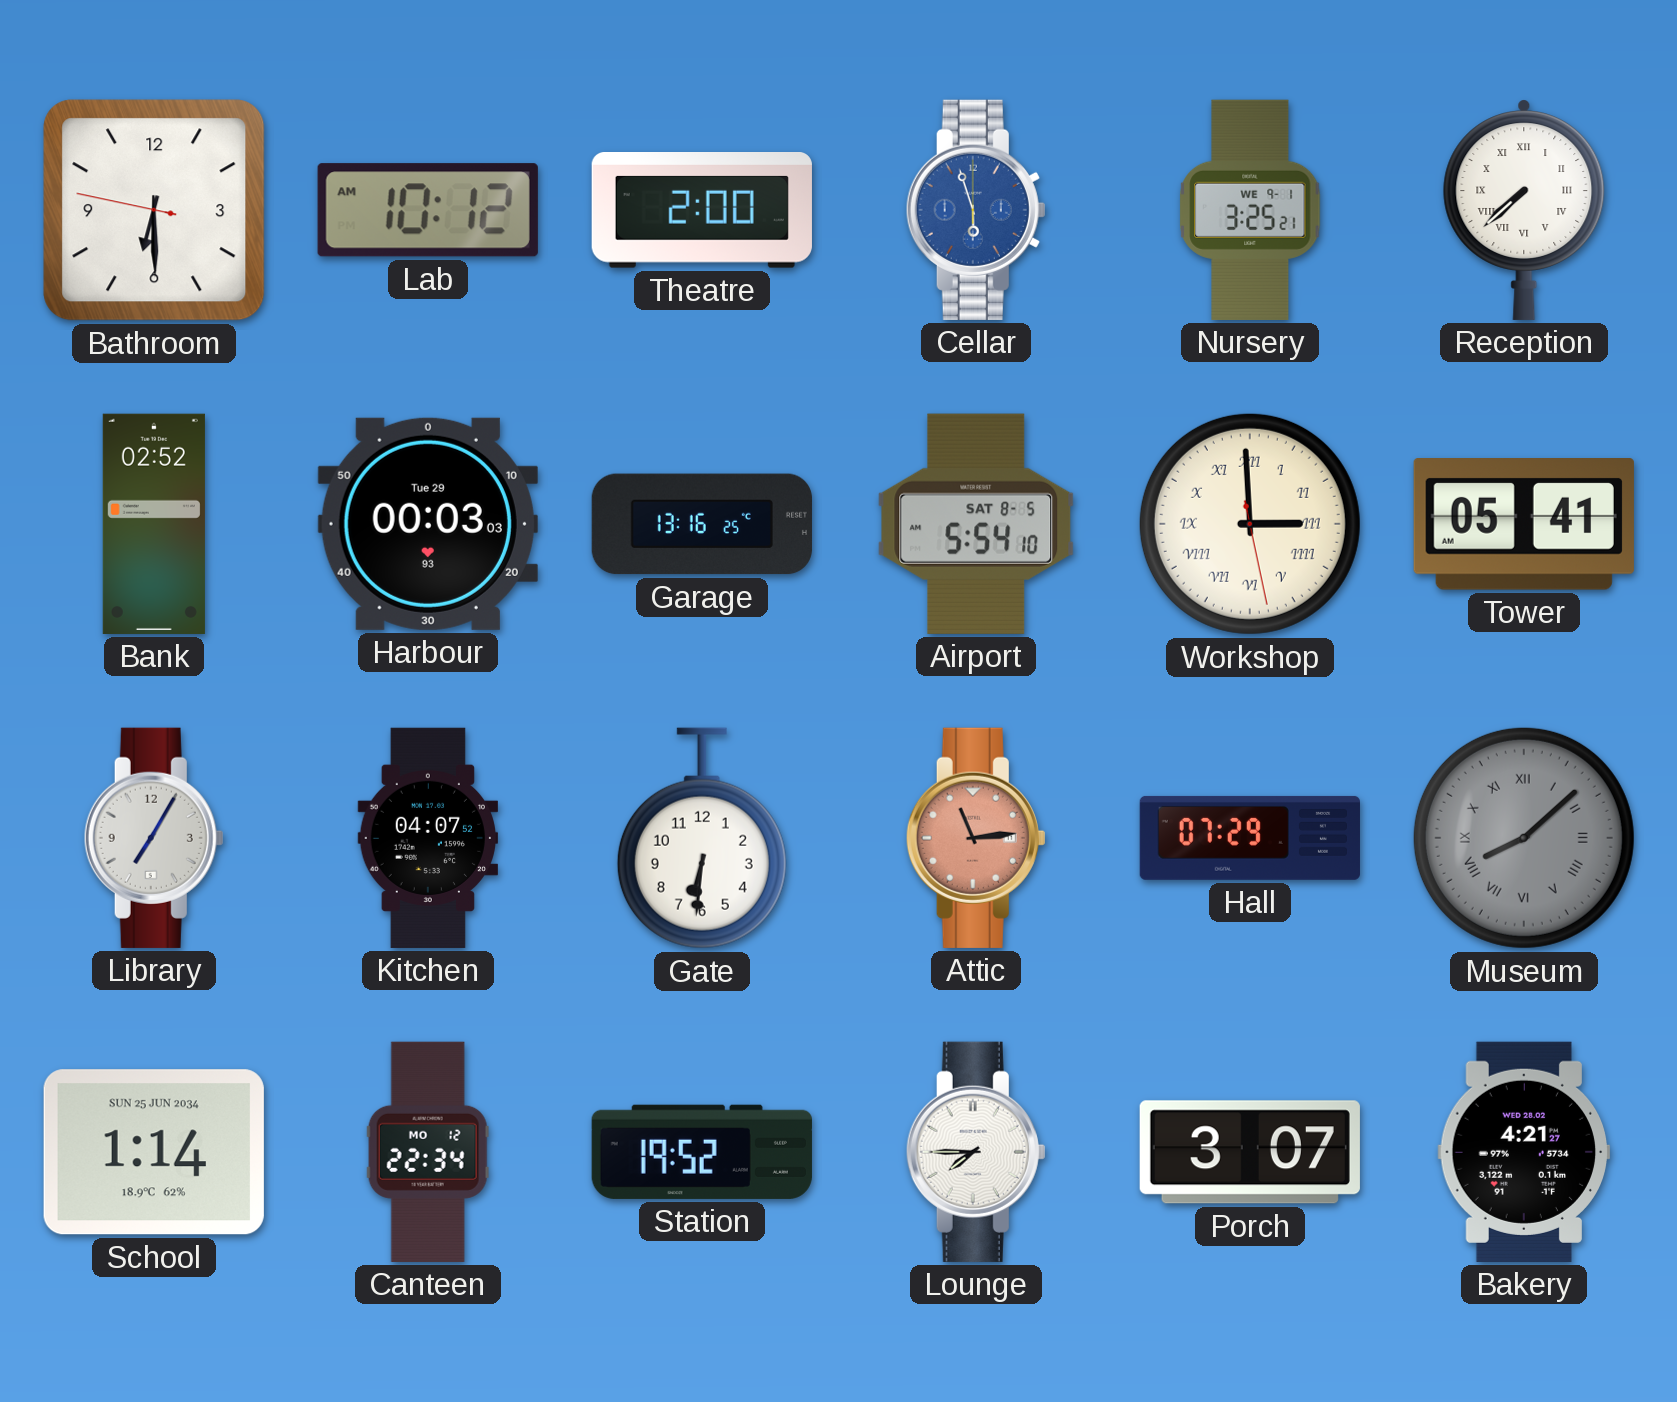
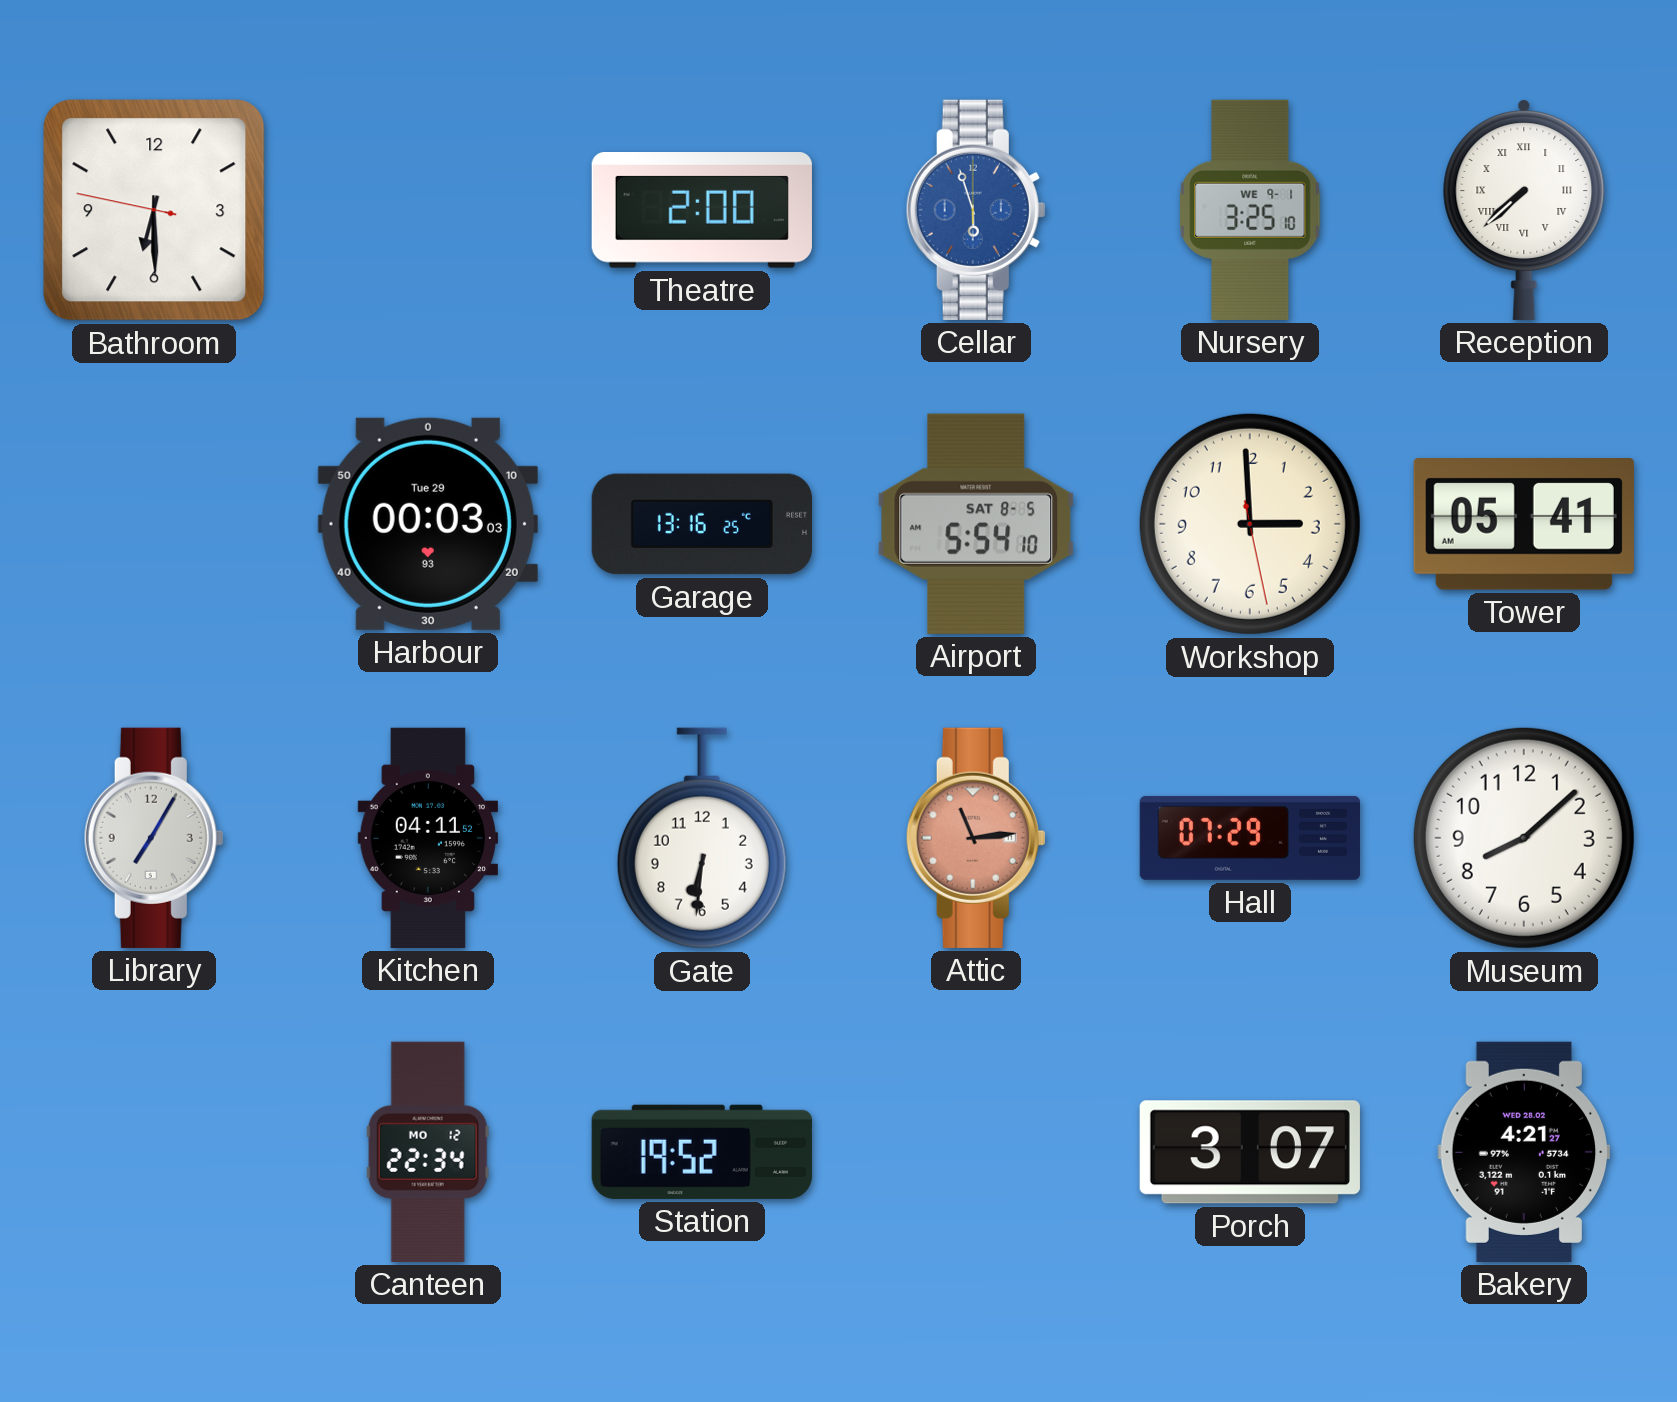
Lab: 10:12 -> none (428, 210)
Nursery: 3:25:21 -> 3:25:10 (1250, 210)
Bank: 02:52 -> none (154, 524)
Workshop numerals: Roman -> Arabic (1250, 524)
Kitchen: 04:07 -> 04:11 (427, 838)
Museum dial: grey -> white (1524, 838)
Museum numerals: Roman -> Arabic (1524, 838)
School: 1:14 -> none (154, 1152)
Lounge: 7:45 -> none (976, 1152)
